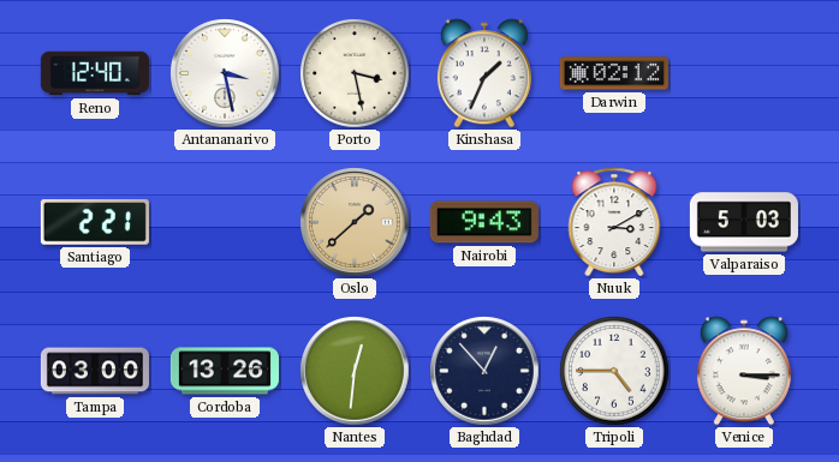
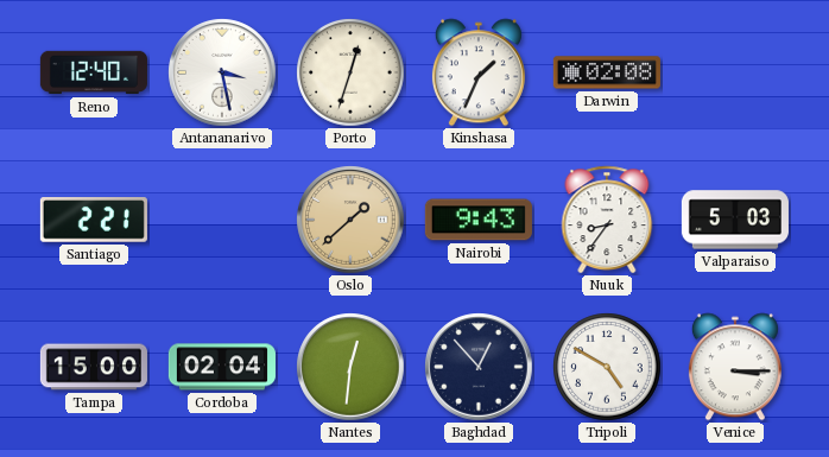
Porto: 3:28 -> 12:33 (350, 72)
Darwin: 02:12 -> 02:08 (607, 72)
Nuuk: 3:10 -> 8:36 (607, 220)
Tampa: 03:00 -> 15:00 (94, 367)
Cordoba: 13:26 -> 02:04 (222, 367)
Tripoli: 4:45 -> 4:50 (607, 367)
